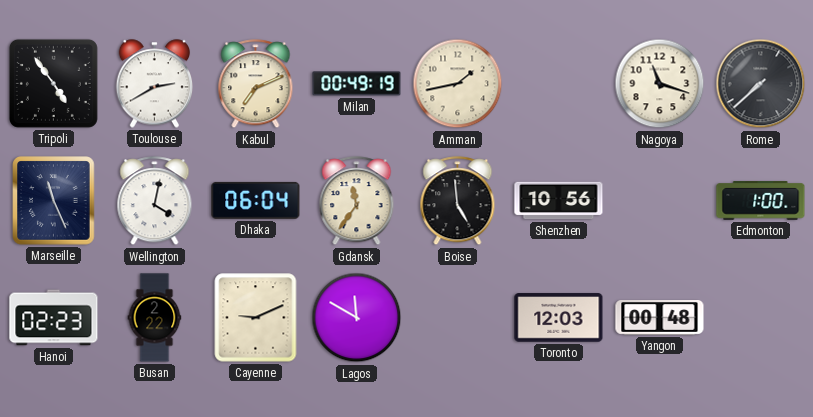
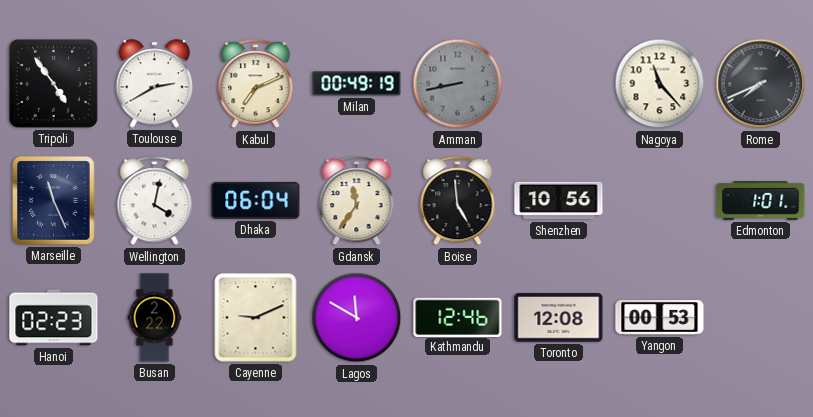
Amman: 1:43 -> 8:43 (458, 84)
Amman dial: cream -> grey (458, 84)
Nagoya: 11:18 -> 11:23 (660, 84)
Rome: 7:38 -> 7:41 (761, 84)
Edmonton: 1:00 -> 1:01 (761, 201)
Kathmandu: none -> 12:46 (458, 317)
Toronto: 12:03 -> 12:08 (559, 318)
Yangon: 00:48 -> 00:53 (660, 318)
